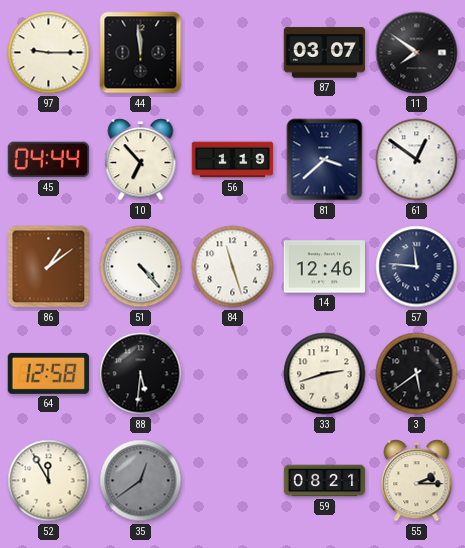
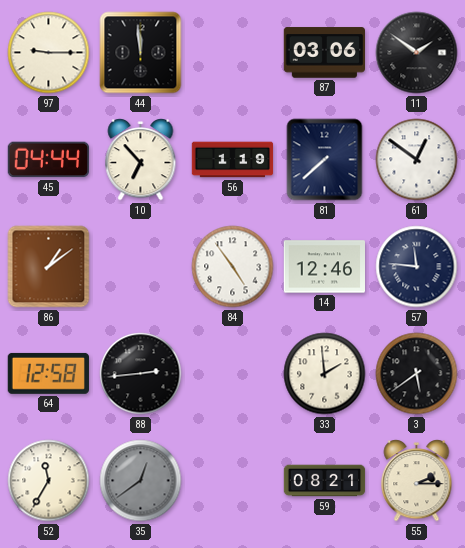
87: 03:07 -> 03:06 (324, 53)
11: 7:51 -> 1:51 (417, 53)
81: 3:38 -> 7:38 (325, 160)
51: 4:23 -> none (141, 267)
84: 11:27 -> 4:54 (233, 267)
88: 5:31 -> 2:44 (141, 374)
33: 2:42 -> 1:59 (325, 374)
52: 11:55 -> 11:35 (49, 481)
